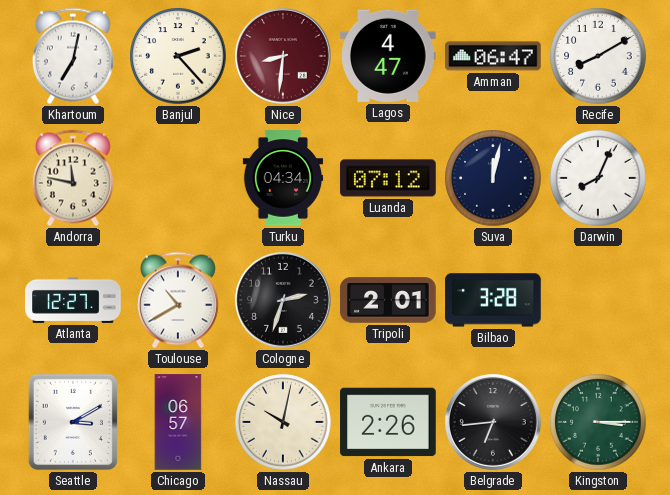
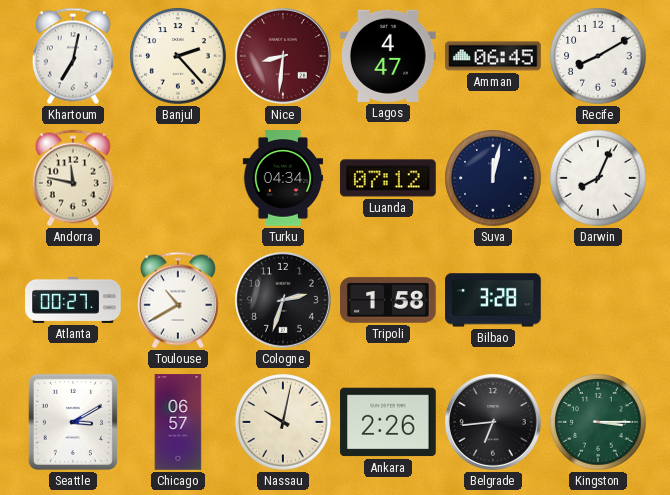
Amman: 06:47 -> 06:45 (493, 56)
Atlanta: 12:27 -> 00:27 (73, 300)
Tripoli: 2:01 -> 1:58 (388, 300)
